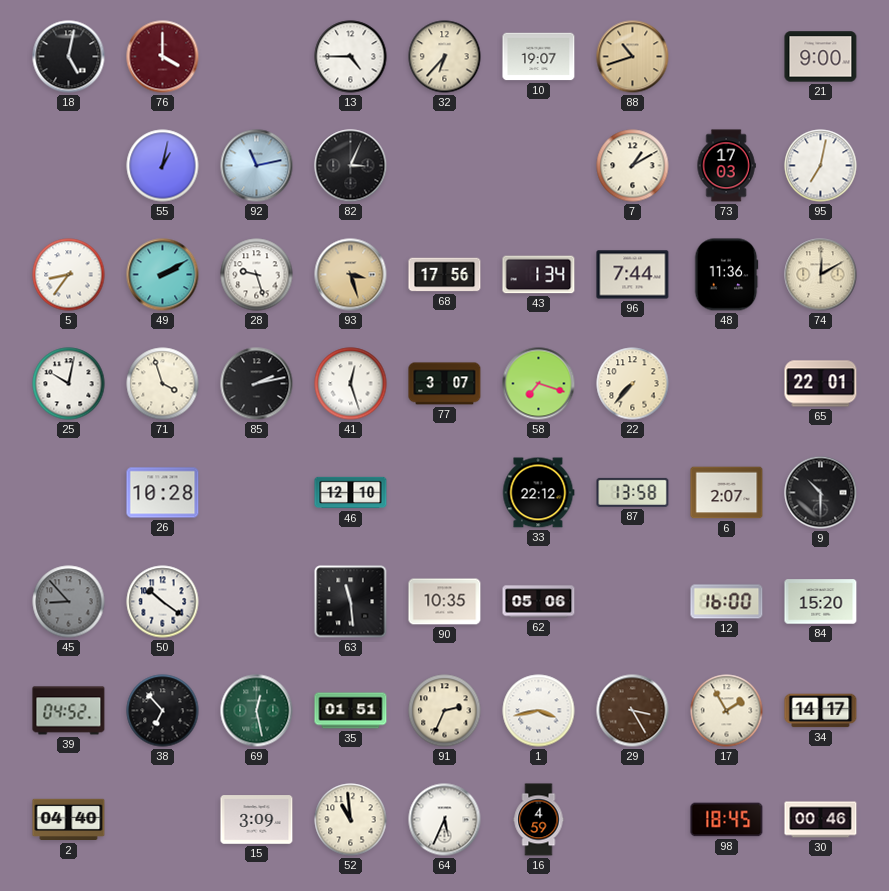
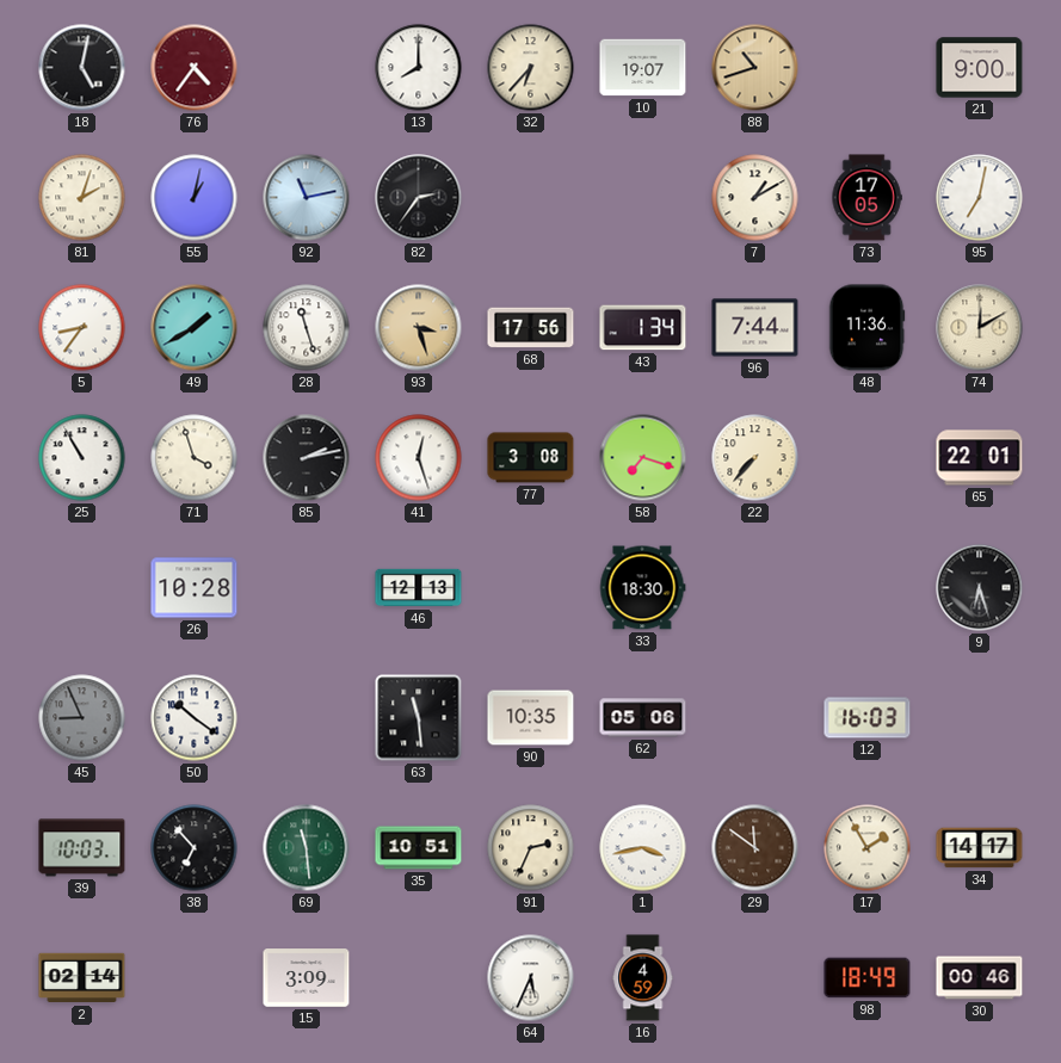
76: 4:00 -> 4:36 (195, 68)
13: 4:45 -> 8:00 (419, 68)
81: none -> 2:03 (82, 198)
82: 3:04 -> 2:36 (419, 198)
73: 17:03 -> 17:05 (866, 198)
49: 2:10 -> 1:40 (195, 328)
28: 9:27 -> 11:27 (307, 328)
25: 10:02 -> 10:55 (82, 458)
77: 3:07 -> 3:08 (531, 458)
46: 12:10 -> 12:13 (419, 588)
33: 22:12 -> 18:30 (642, 588)
87: 13:58 -> none (633, 492)
6: 2:07 -> none (727, 493)
9: 10:30 -> 6:27 (980, 588)
45: 8:53 -> 8:56 (82, 718)
12: 16:00 -> 16:03 (868, 718)
84: 15:20 -> none (821, 602)
39: 04:52 -> 10:03 (82, 848)
69: 12:28 -> 11:29 (307, 848)
35: 01:51 -> 10:51 (419, 848)
29: 3:25 -> 11:51 (755, 848)
2: 04:40 -> 02:14 (82, 978)
52: 10:59 -> none (351, 820)
98: 18:45 -> 18:49 (868, 978)
